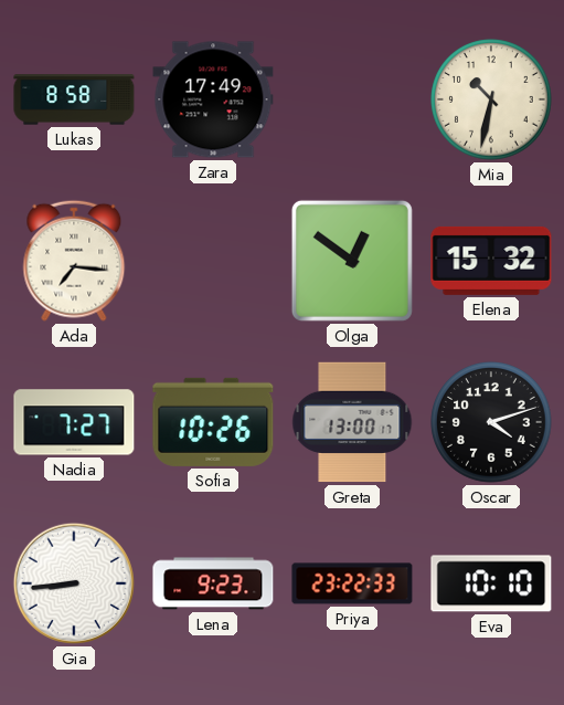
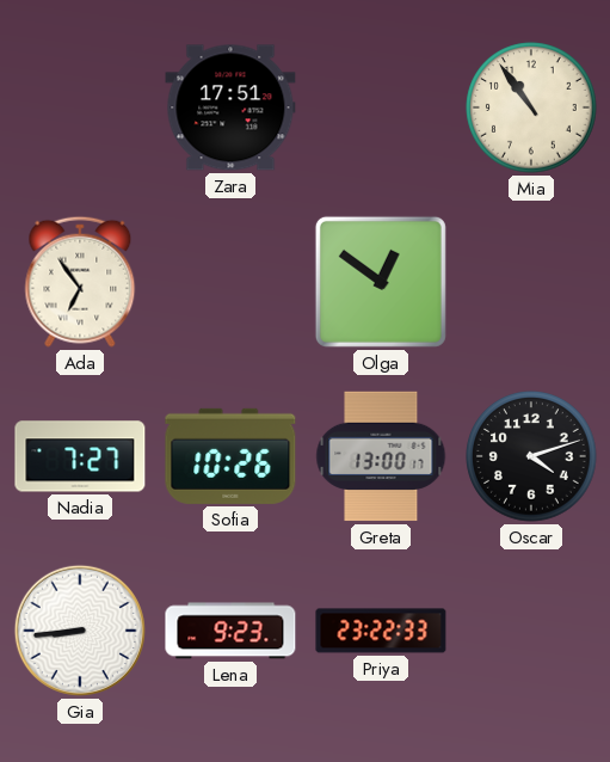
Lukas: 8:58 -> none (74, 99)
Zara: 17:49 -> 17:51 (230, 107)
Mia: 10:32 -> 10:54 (531, 107)
Ada: 7:16 -> 6:54 (80, 282)
Elena: 15:32 -> none (491, 261)
Eva: 10:10 -> none (491, 583)
